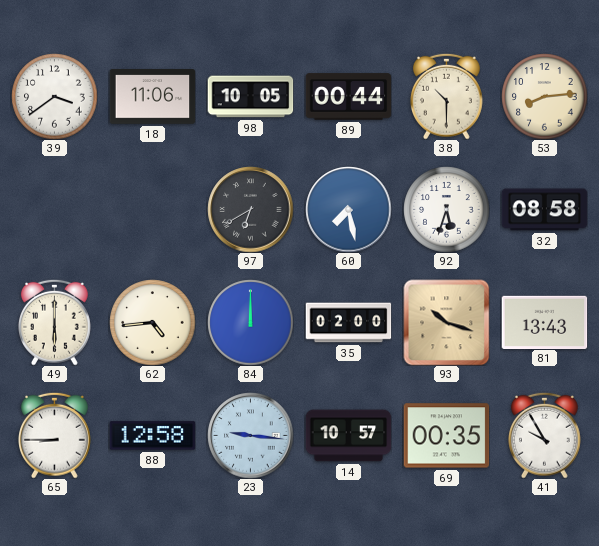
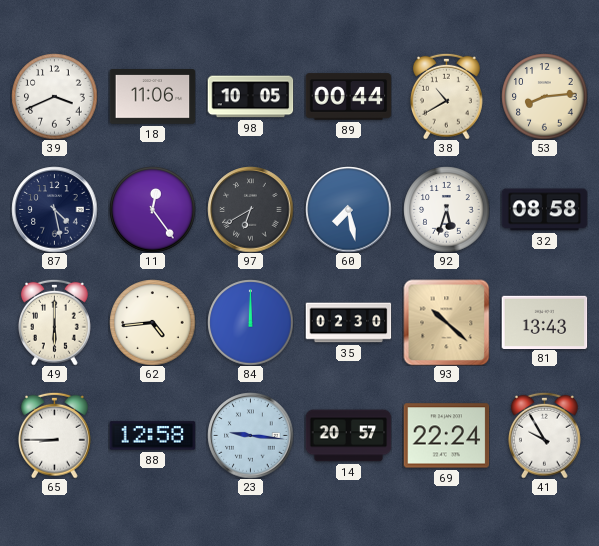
39: 3:39 -> 3:41 (54, 96)
38: 10:30 -> 10:40 (447, 96)
87: none -> 4:28 (54, 209)
11: none -> 12:24 (152, 209)
35: 02:00 -> 02:30 (348, 323)
93: 10:18 -> 10:22 (446, 322)
14: 10:57 -> 20:57 (348, 436)
69: 00:35 -> 22:24 (446, 436)
